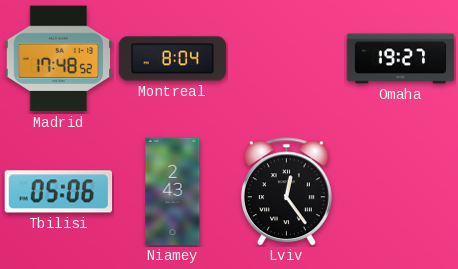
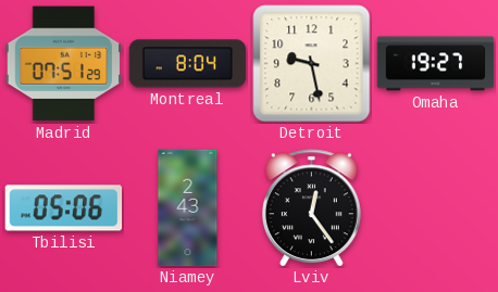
Madrid: 17:48 -> 07:51 (64, 64)
Detroit: none -> 9:28 (312, 64)
